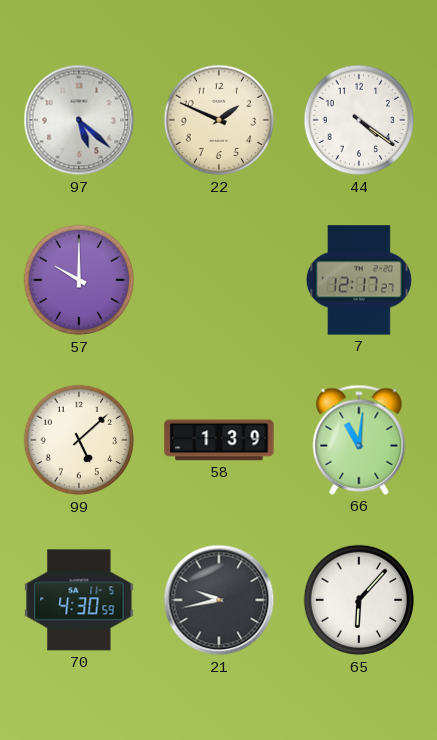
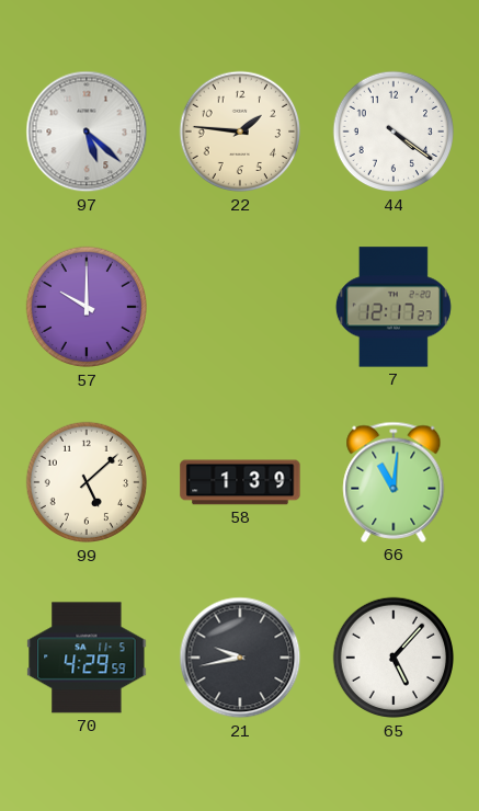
22: 1:49 -> 1:46 (240, 132)
70: 4:30 -> 4:29 (87, 658)
65: 6:07 -> 5:07 (394, 658)
